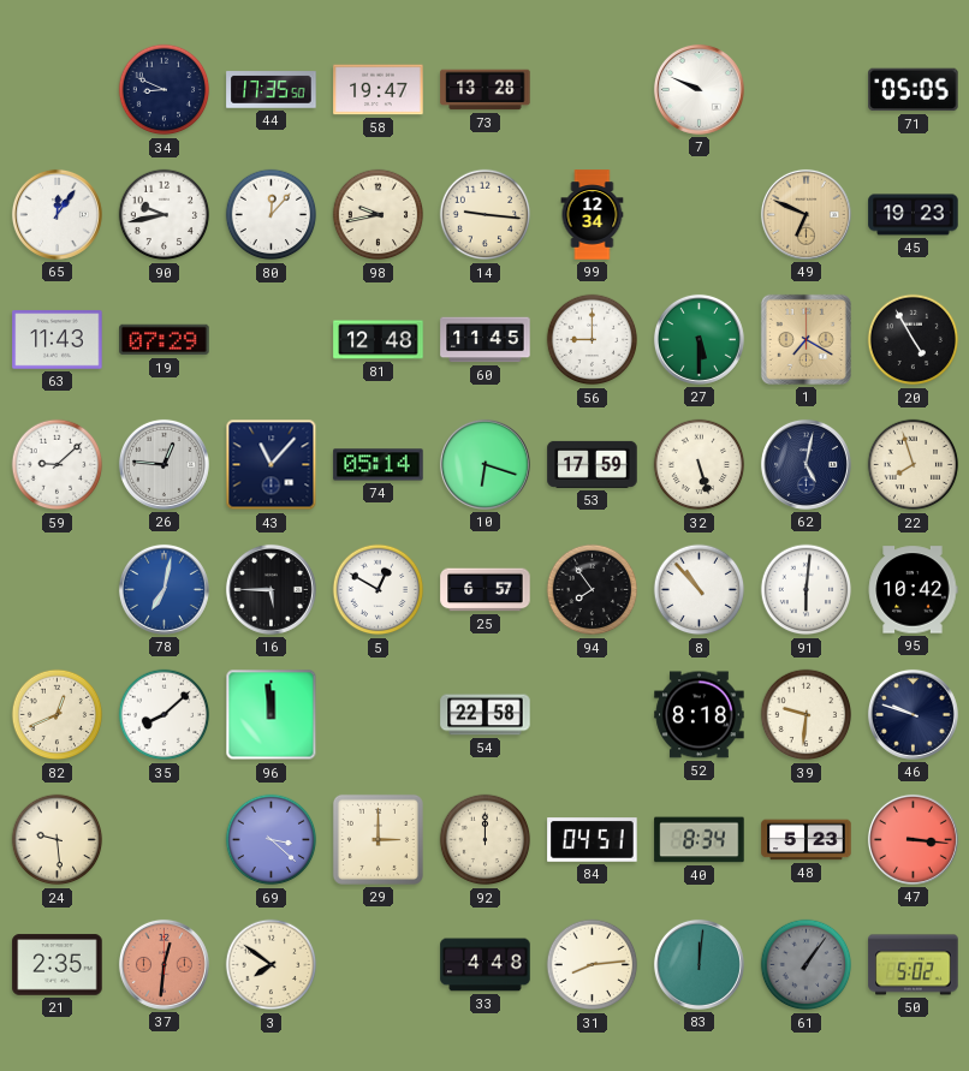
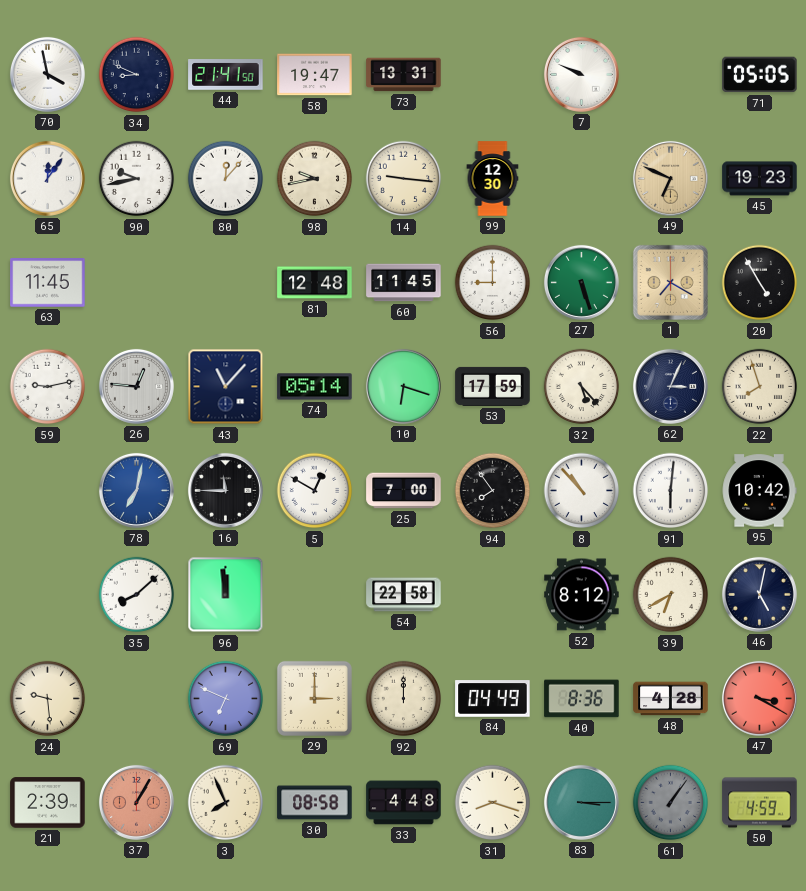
70: none -> 3:58 (47, 74)
44: 17:35 -> 21:41 (226, 75)
73: 13:28 -> 13:31 (404, 75)
99: 12:34 -> 12:30 (493, 179)
63: 11:43 -> 11:45 (48, 283)
19: 07:29 -> none (165, 340)
27: 5:30 -> 5:27 (581, 282)
59: 9:08 -> 9:13 (48, 387)
32: 5:27 -> 5:23 (582, 387)
62: 5:02 -> 3:04 (670, 386)
16: 5:45 -> 11:45 (225, 490)
25: 6:57 -> 7:00 (404, 491)
82: 12:41 -> none (58, 715)
52: 8:18 -> 8:12 (582, 595)
39: 9:31 -> 6:40 (671, 595)
46: 9:48 -> 5:02 (759, 594)
69: 3:22 -> 6:49 (226, 699)
84: 04:51 -> 04:49 (493, 699)
40: 8:34 -> 8:36 (582, 699)
48: 5:23 -> 4:28 (671, 699)
47: 3:16 -> 3:20 (759, 698)
21: 2:35 -> 2:39 (48, 803)
37: 12:31 -> 1:05 (136, 802)
3: 7:51 -> 7:56 (226, 803)
30: none -> 08:58 (315, 803)
31: 8:14 -> 8:18 (493, 803)
83: 12:01 -> 3:15 (581, 802)
50: 5:02 -> 4:59 (760, 803)
